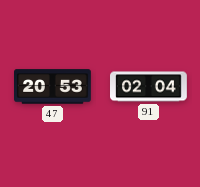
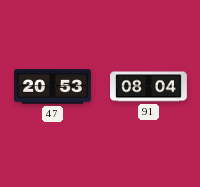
91: 02:04 -> 08:04 (149, 87)
